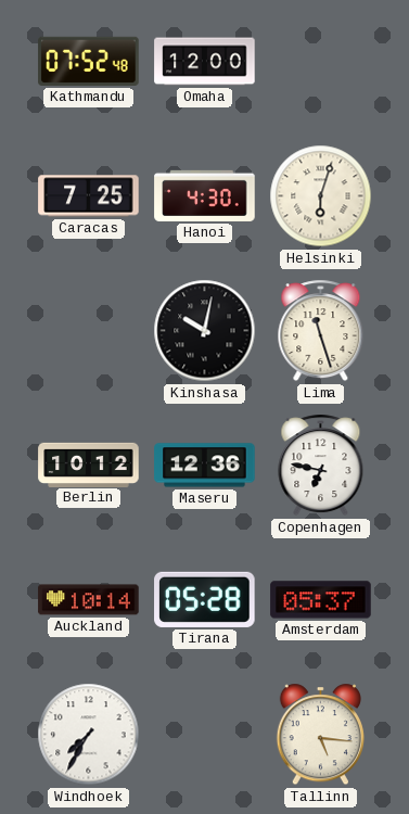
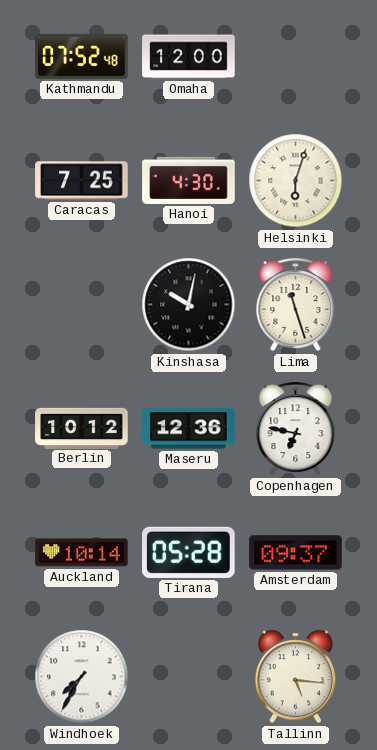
Amsterdam: 05:37 -> 09:37 (296, 553)
